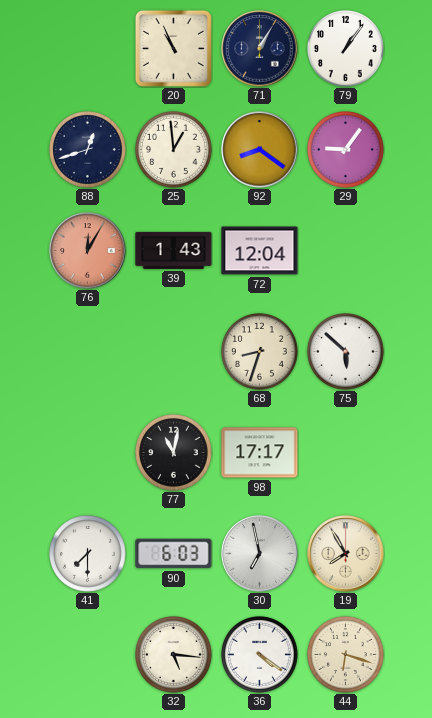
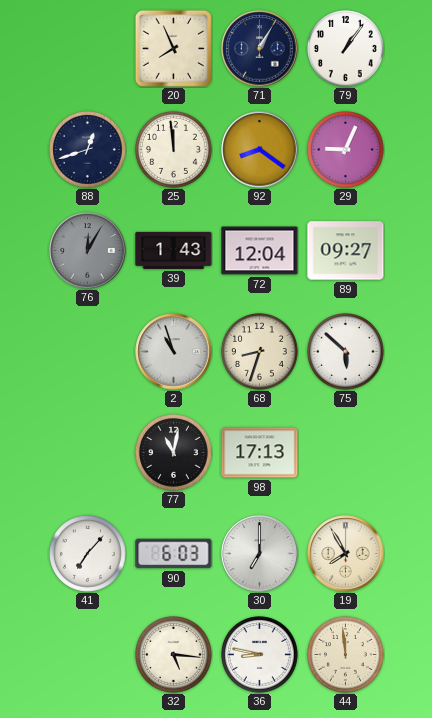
20: 10:56 -> 7:56 (173, 48)
25: 12:59 -> 11:59 (174, 150)
29: 9:06 -> 9:04 (346, 150)
76 dial: salmon -> grey (88, 251)
89: none -> 09:27 (346, 251)
2: none -> 10:57 (174, 352)
98: 17:17 -> 17:13 (260, 453)
41: 7:30 -> 7:07 (88, 554)
30: 6:58 -> 7:00 (260, 554)
36: 4:21 -> 8:47 (260, 655)
44: 6:18 -> 11:59 (346, 655)
